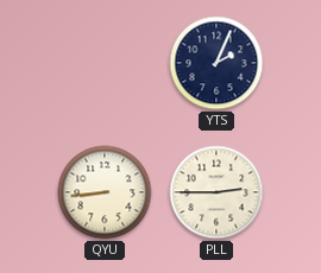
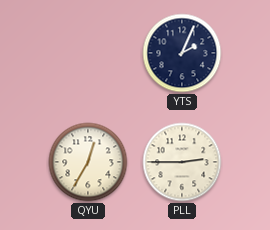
QYU: 8:44 -> 12:35 (88, 162)
